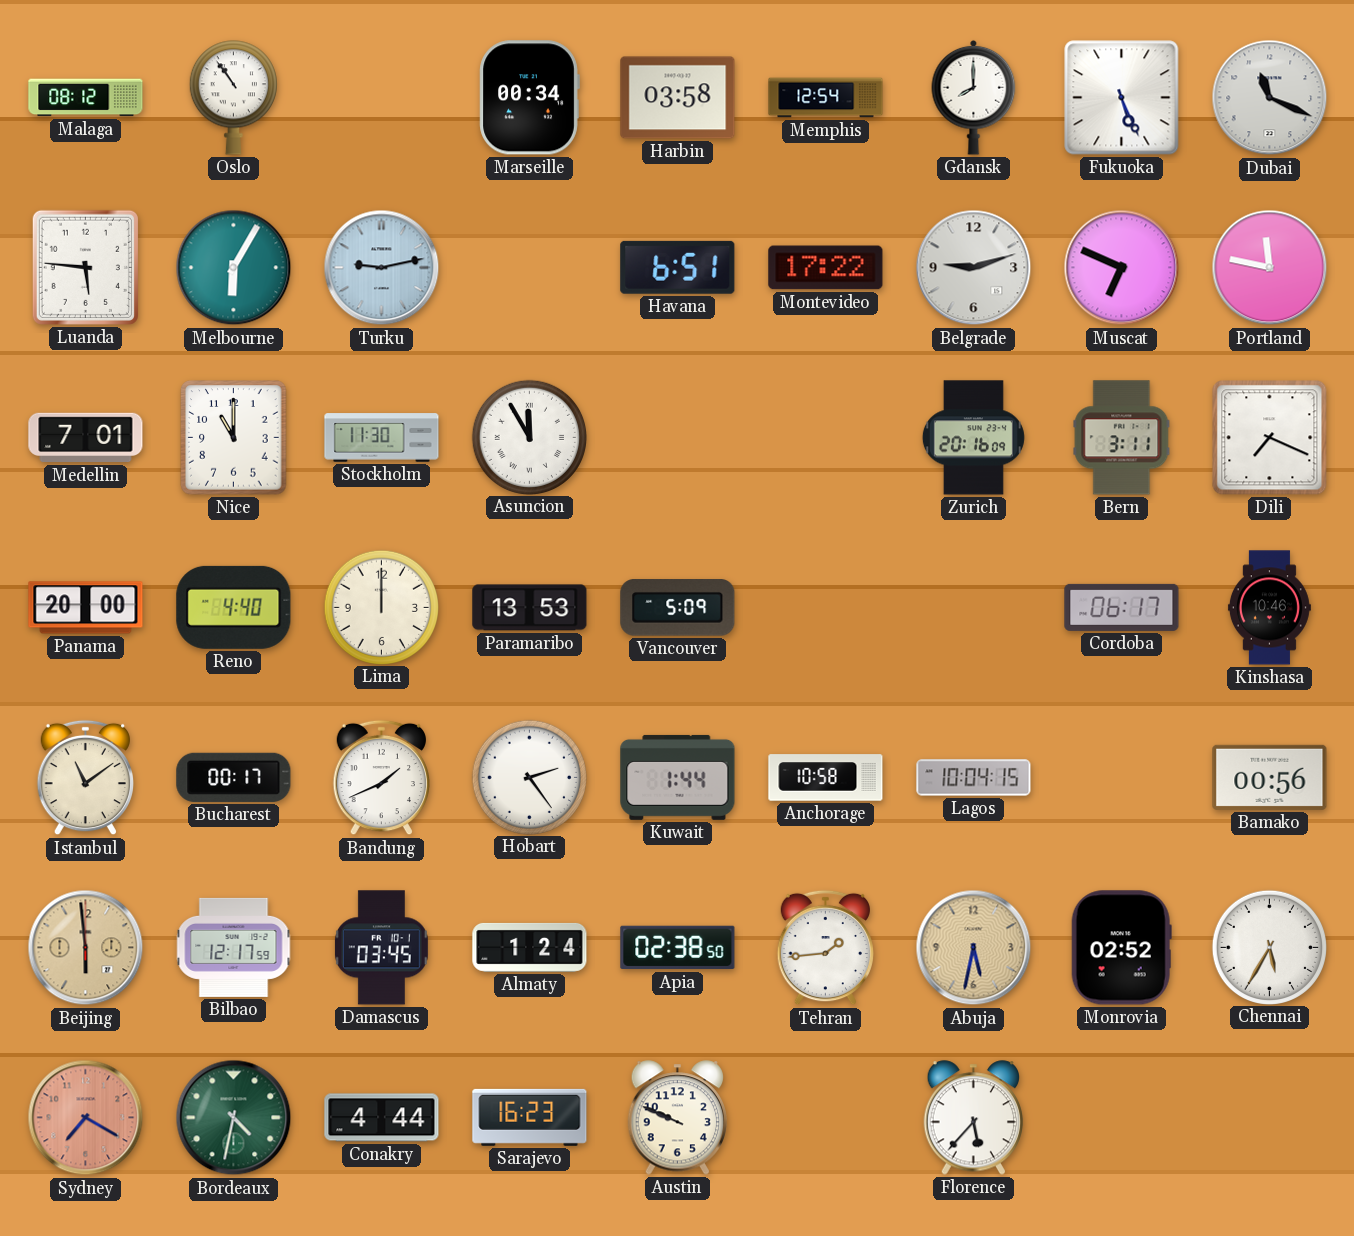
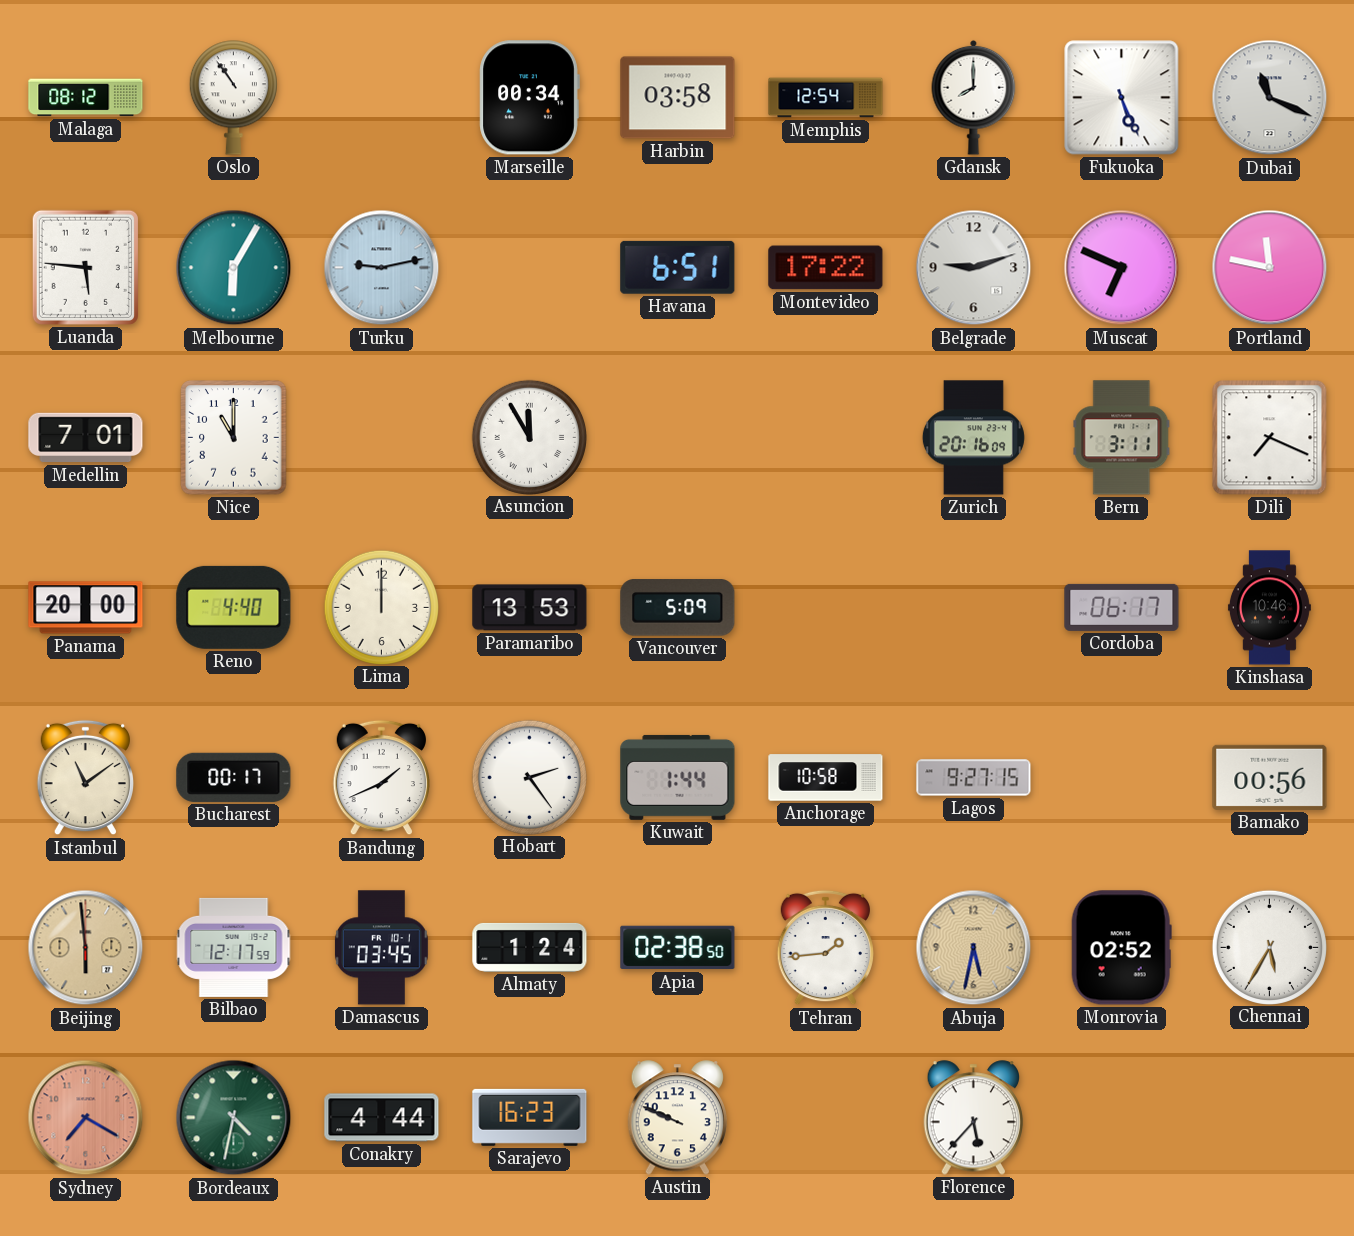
Stockholm: 11:30 -> none (382, 438)
Lagos: 10:04 -> 9:27 (974, 778)
